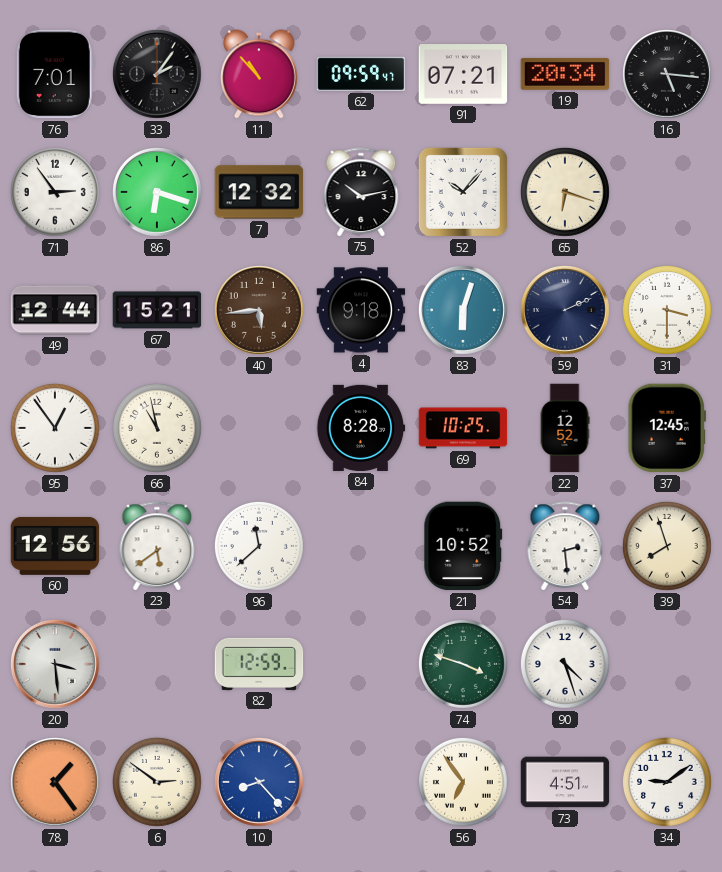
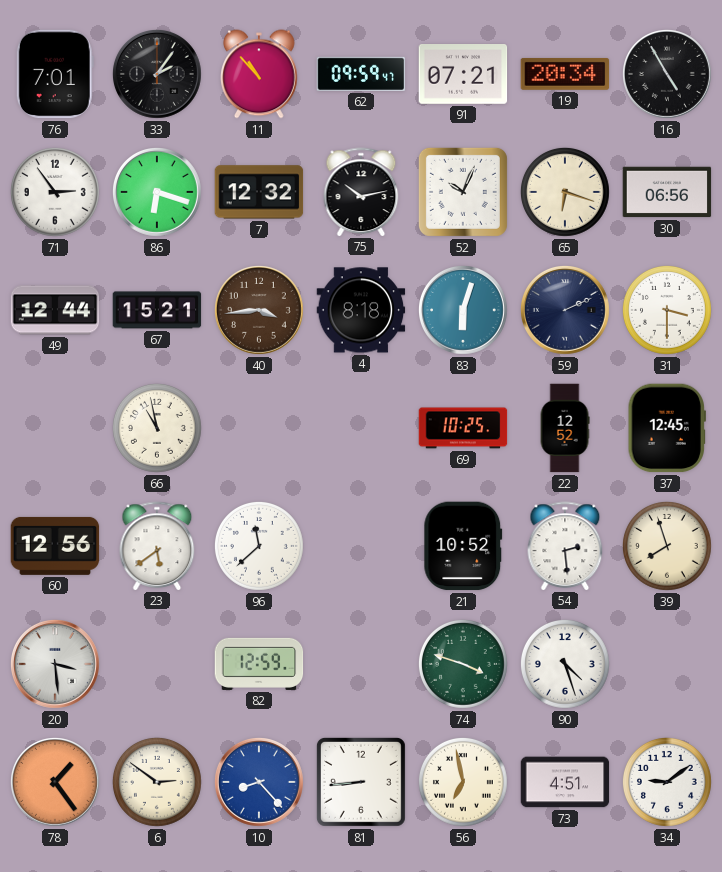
16: 5:16 -> 4:55 (668, 75)
52: 10:07 -> 10:04 (463, 192)
30: none -> 06:56 (667, 192)
40: 5:44 -> 3:44 (260, 311)
4: 9:18 -> 8:18 (361, 310)
95: 12:54 -> none (56, 429)
84: 8:28 -> none (361, 428)
81: none -> 8:44 (361, 782)
56: 6:54 -> 6:58 (464, 783)
